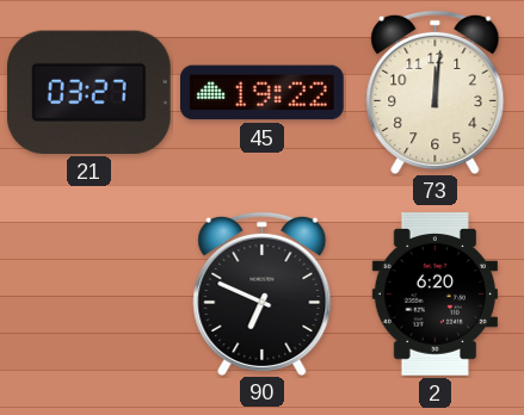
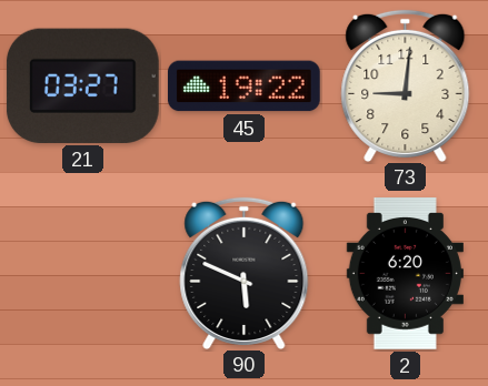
73: 12:01 -> 9:01 (406, 85)
90: 6:49 -> 5:49 (245, 273)
